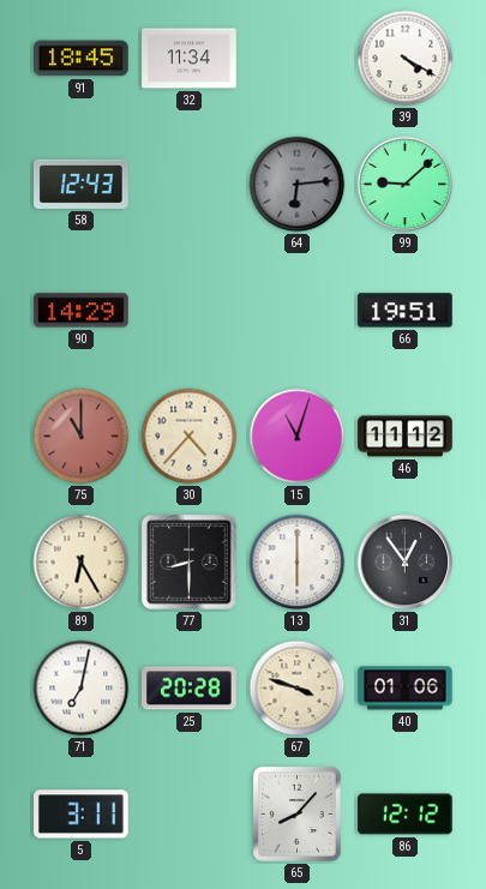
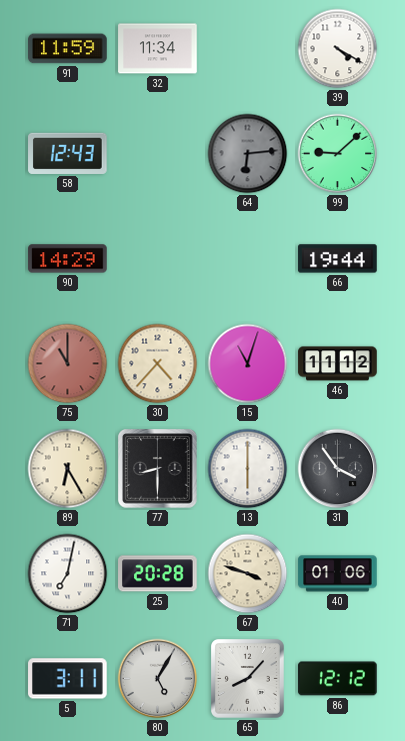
91: 18:45 -> 11:59 (68, 49)
66: 19:51 -> 19:44 (338, 259)
31: 12:54 -> 3:54 (338, 469)
80: none -> 5:05 (158, 679)
